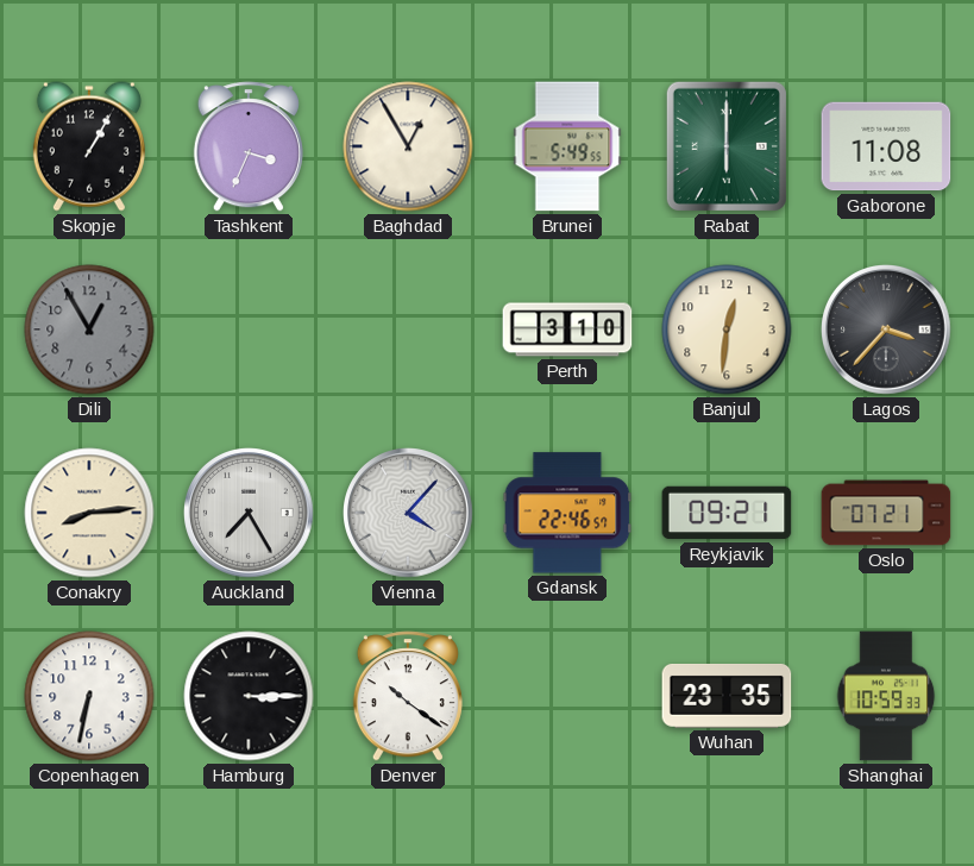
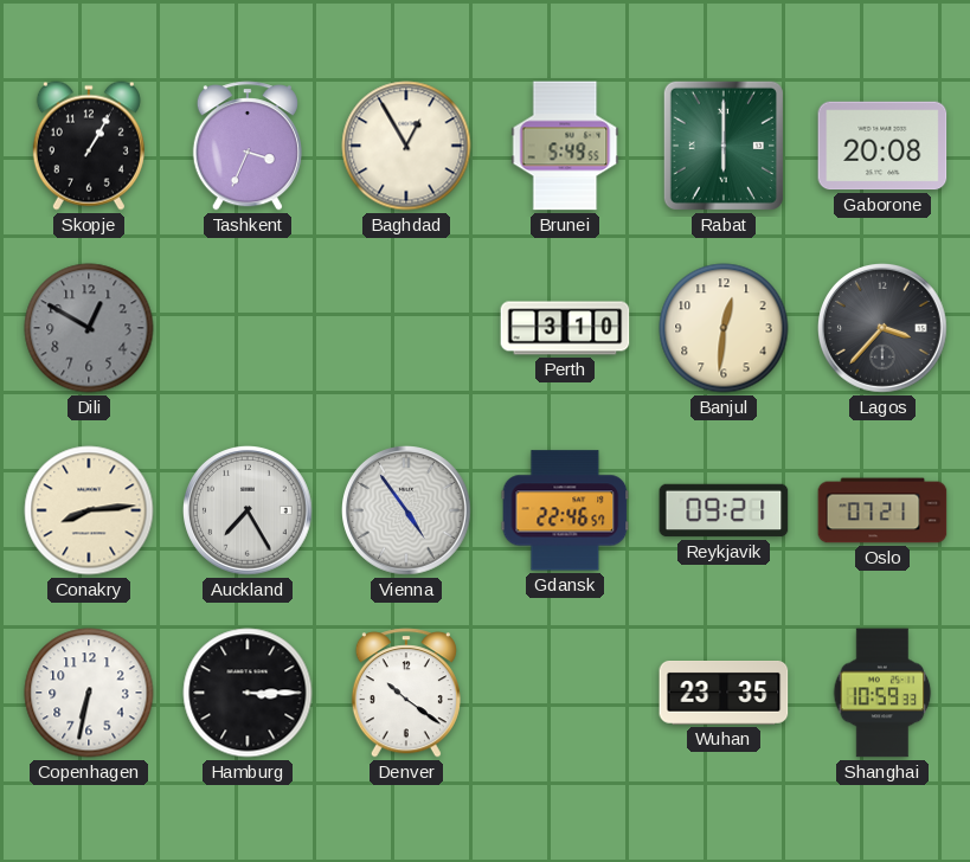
Gaborone: 11:08 -> 20:08 (882, 146)
Dili: 12:55 -> 12:50 (89, 328)
Vienna: 4:07 -> 4:54 (406, 510)
